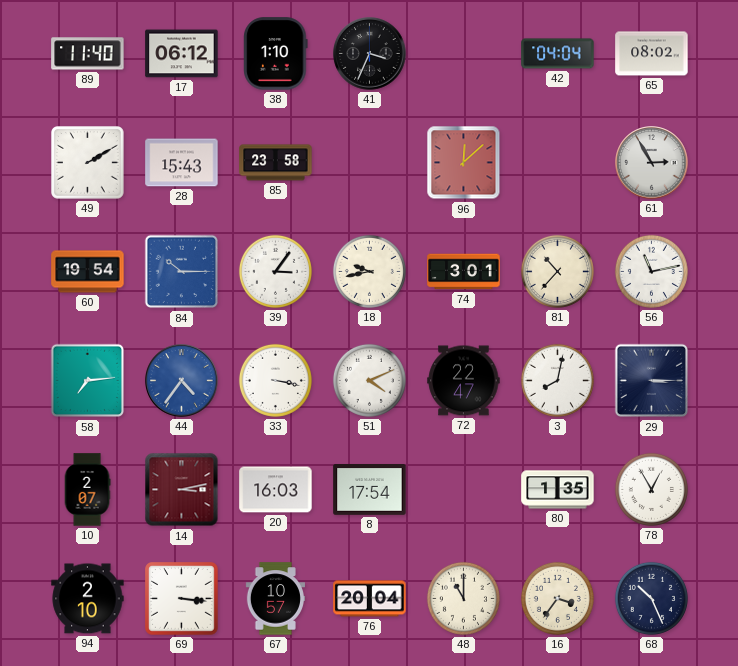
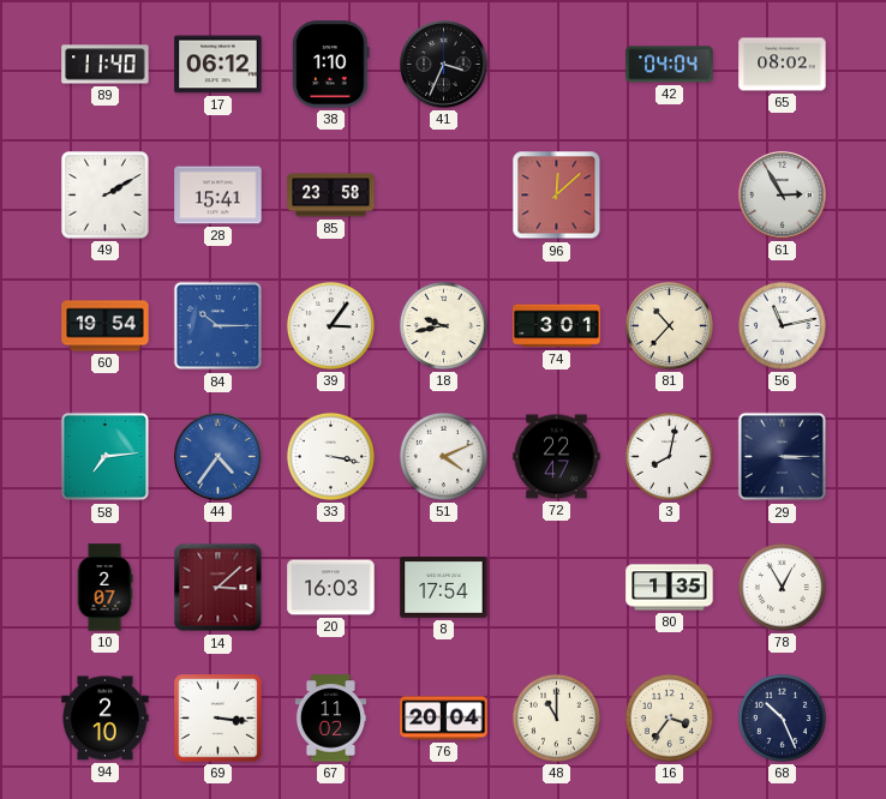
28: 15:43 -> 15:41 (218, 196)
14: 3:13 -> 3:08 (218, 588)
67: 10:57 -> 11:02 (330, 719)
